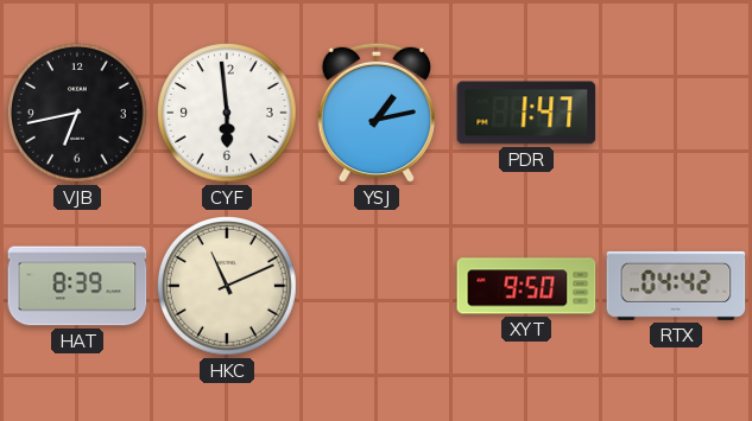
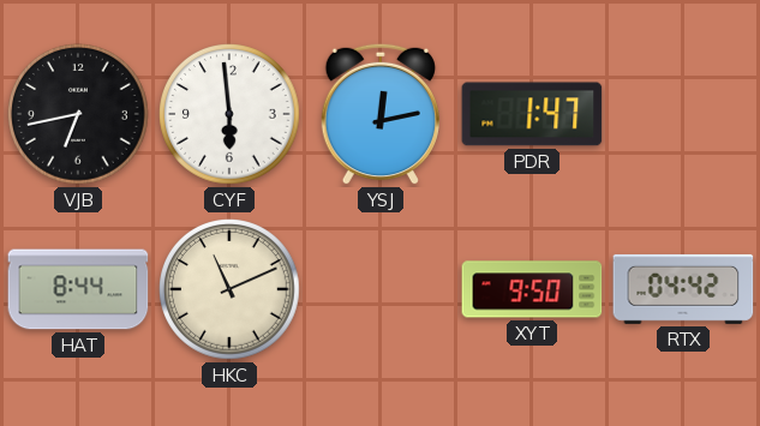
YSJ: 1:13 -> 12:13 (381, 114)
HAT: 8:39 -> 8:44 (78, 289)
